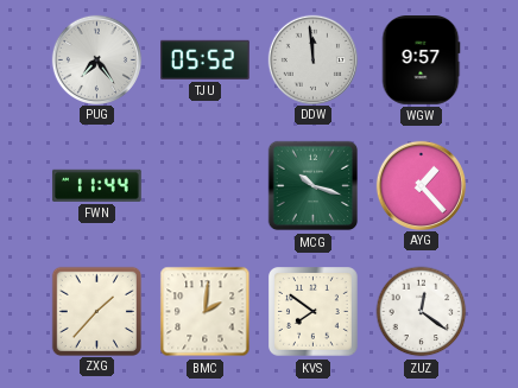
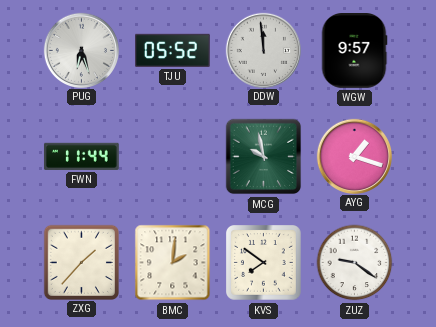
PUG: 7:24 -> 6:27 (81, 50)
MCG: 10:18 -> 9:58 (264, 157)
AYG: 1:23 -> 1:18 (354, 156)
ZUZ: 12:21 -> 9:21 (355, 263)
